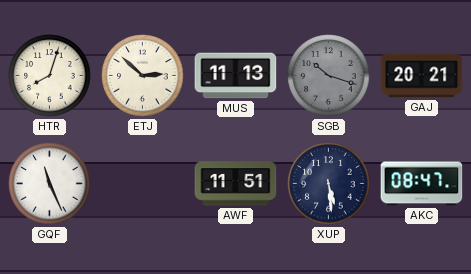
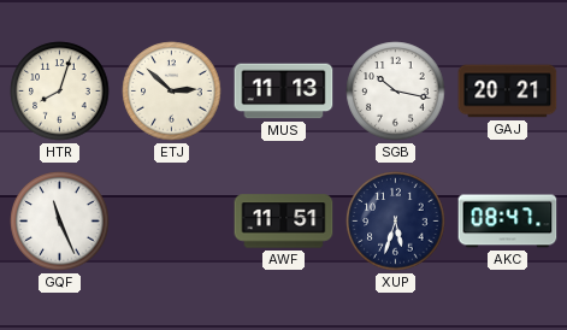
SGB: 10:18 -> 10:17 (396, 92)
SGB dial: grey -> white (396, 92)
XUP: 5:29 -> 5:33 (396, 222)
